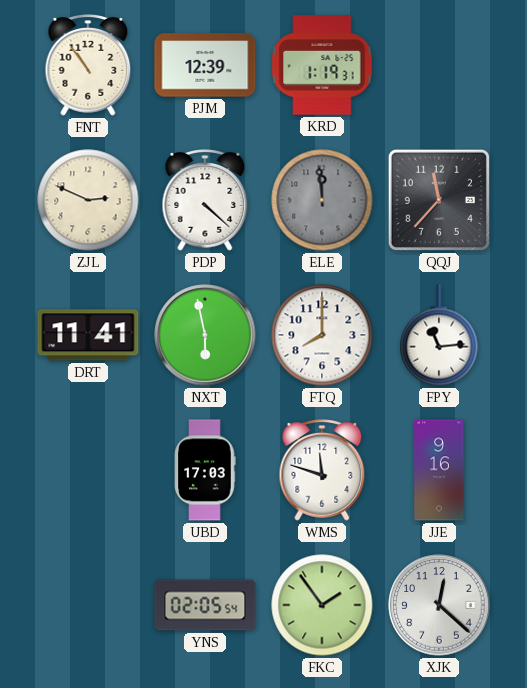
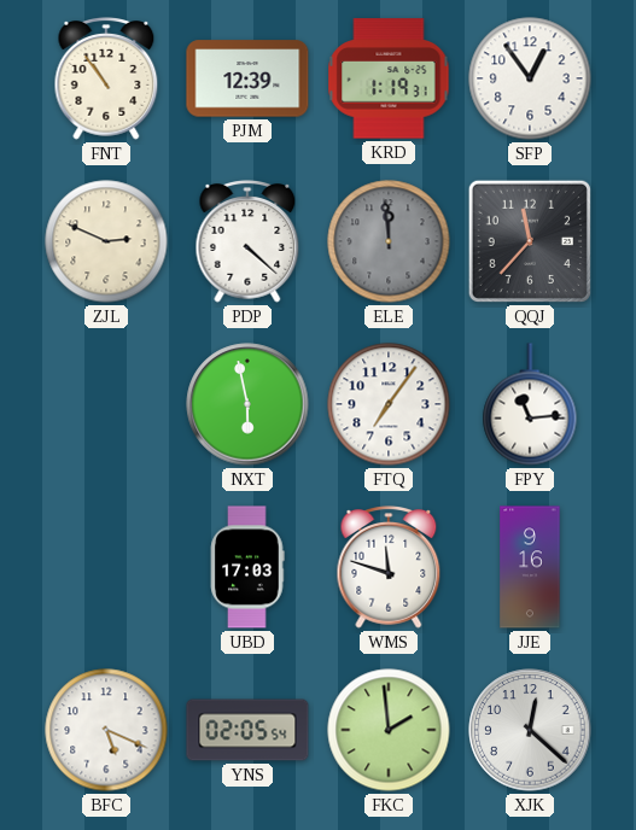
SFP: none -> 12:54 (530, 78)
DRT: 11:41 -> none (88, 335)
FTQ: 8:00 -> 7:06 (389, 404)
BFC: none -> 5:19 (106, 730)
FKC: 1:54 -> 1:59 (389, 730)
